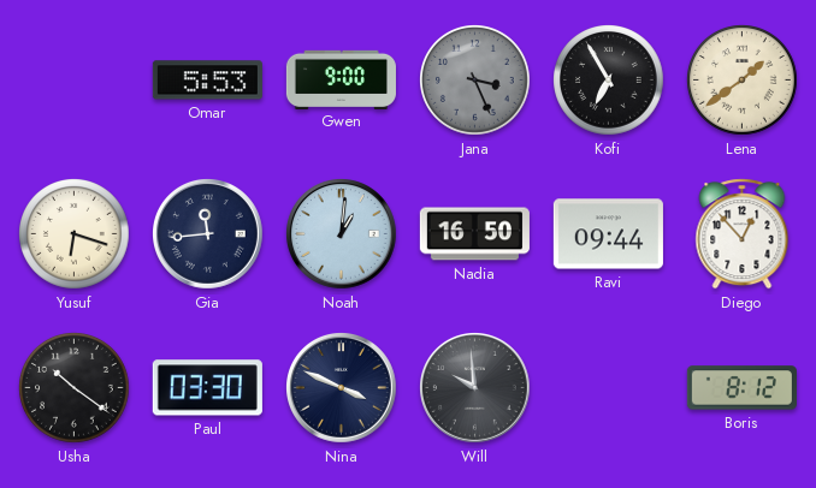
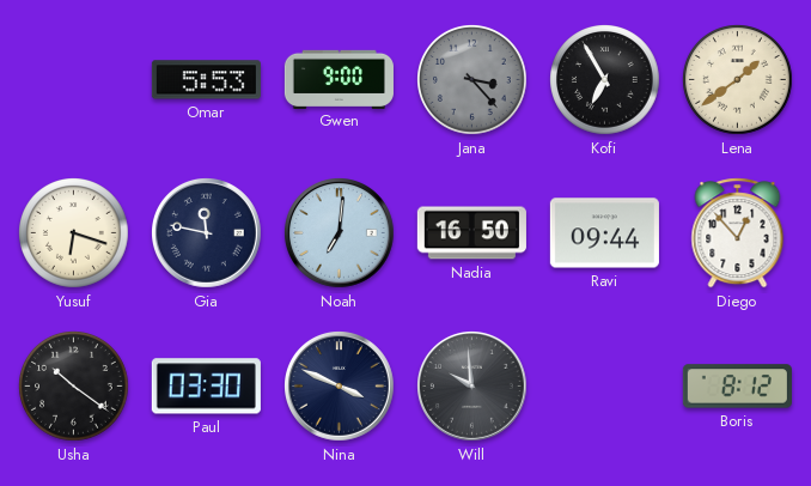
Jana: 3:26 -> 3:23 (472, 80)
Gia: 11:44 -> 11:47 (207, 233)
Noah: 1:01 -> 7:01 (340, 233)
